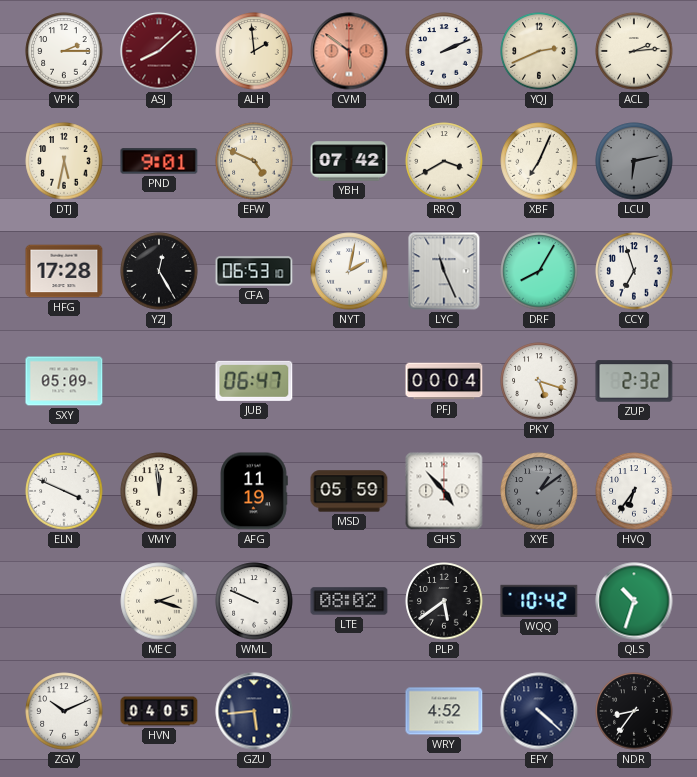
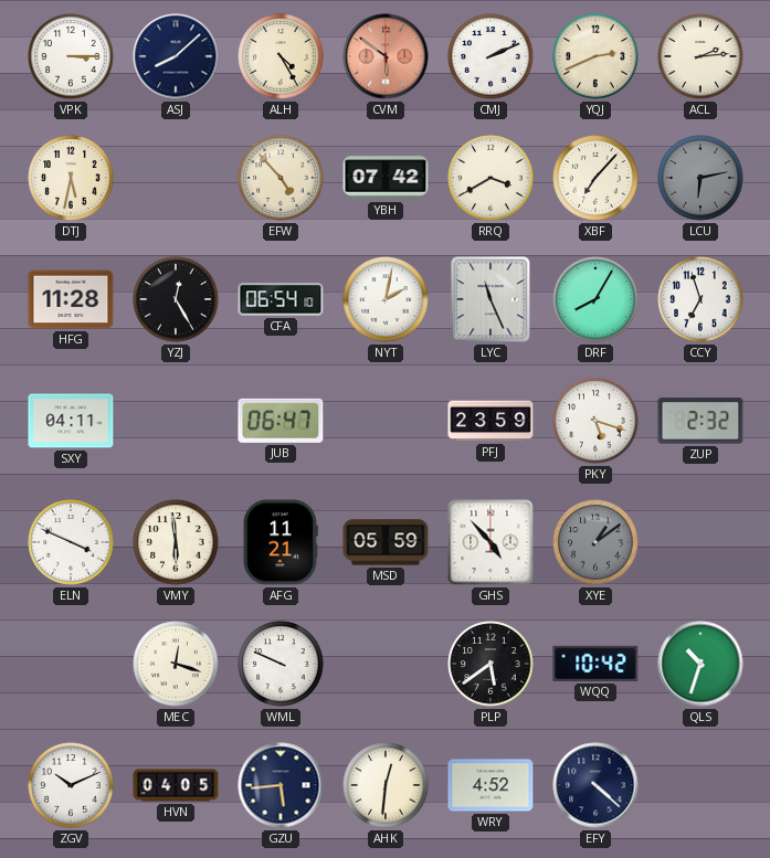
VPK: 2:15 -> 3:15 (71, 56)
ASJ dial: burgundy -> navy (176, 56)
ALH: 1:59 -> 4:25 (281, 56)
PND: 9:01 -> none (159, 161)
EFW: 4:49 -> 4:53 (281, 178)
XBF: 7:04 -> 7:07 (595, 178)
HFG: 17:28 -> 11:28 (71, 299)
CFA: 06:53 -> 06:54 (281, 299)
SXY: 05:09 -> 04:11 (71, 421)
PFJ: 00:04 -> 23:59 (491, 421)
VMY: 11:59 -> 5:59 (176, 542)
AFG: 11:19 -> 11:21 (281, 542)
HVQ: 6:36 -> none (634, 491)
MEC: 2:18 -> 12:18 (176, 664)
LTE: 08:02 -> none (349, 601)
AHK: none -> 12:31 (386, 785)
NDR: 8:36 -> none (634, 711)
